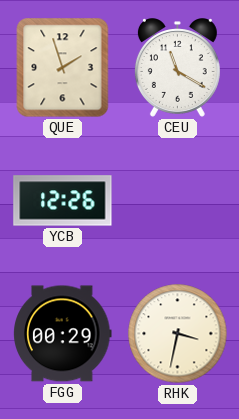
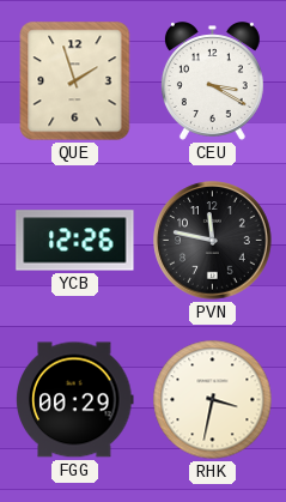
CEU: 11:20 -> 3:20 (212, 81)
PVN: none -> 11:47 (213, 241)
